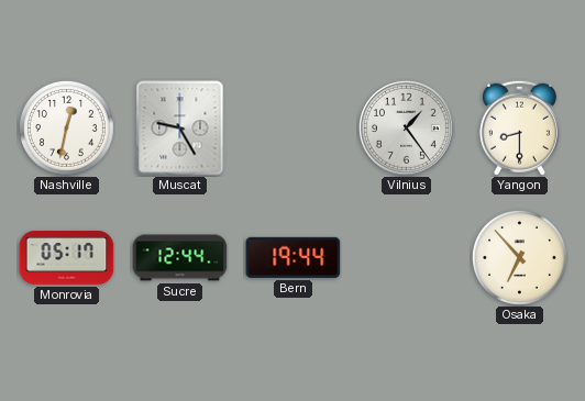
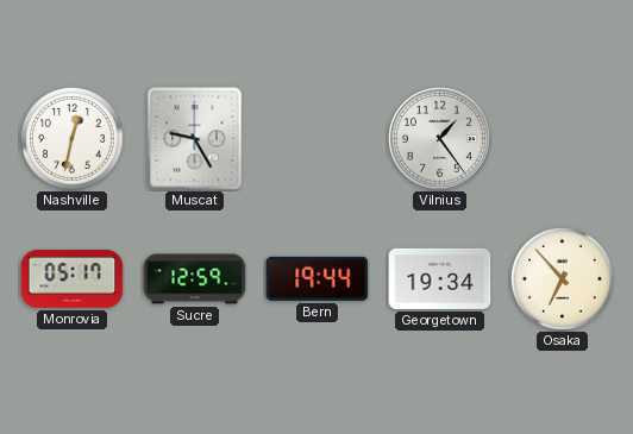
Yangon: 8:30 -> none (519, 127)
Sucre: 12:44 -> 12:59 (195, 279)
Georgetown: none -> 19:34 (440, 278)
